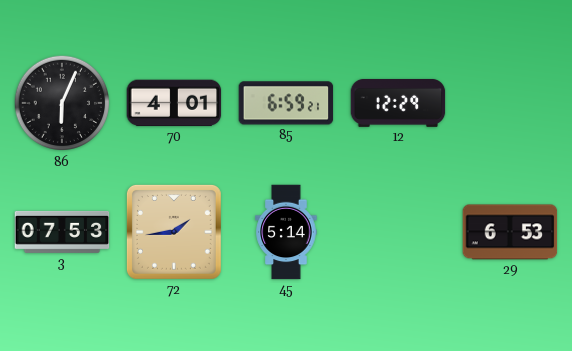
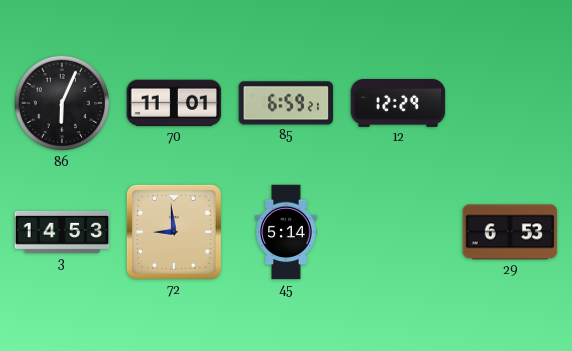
70: 4:01 -> 11:01 (174, 103)
3: 07:53 -> 14:53 (62, 232)
72: 1:44 -> 8:59 (174, 232)
